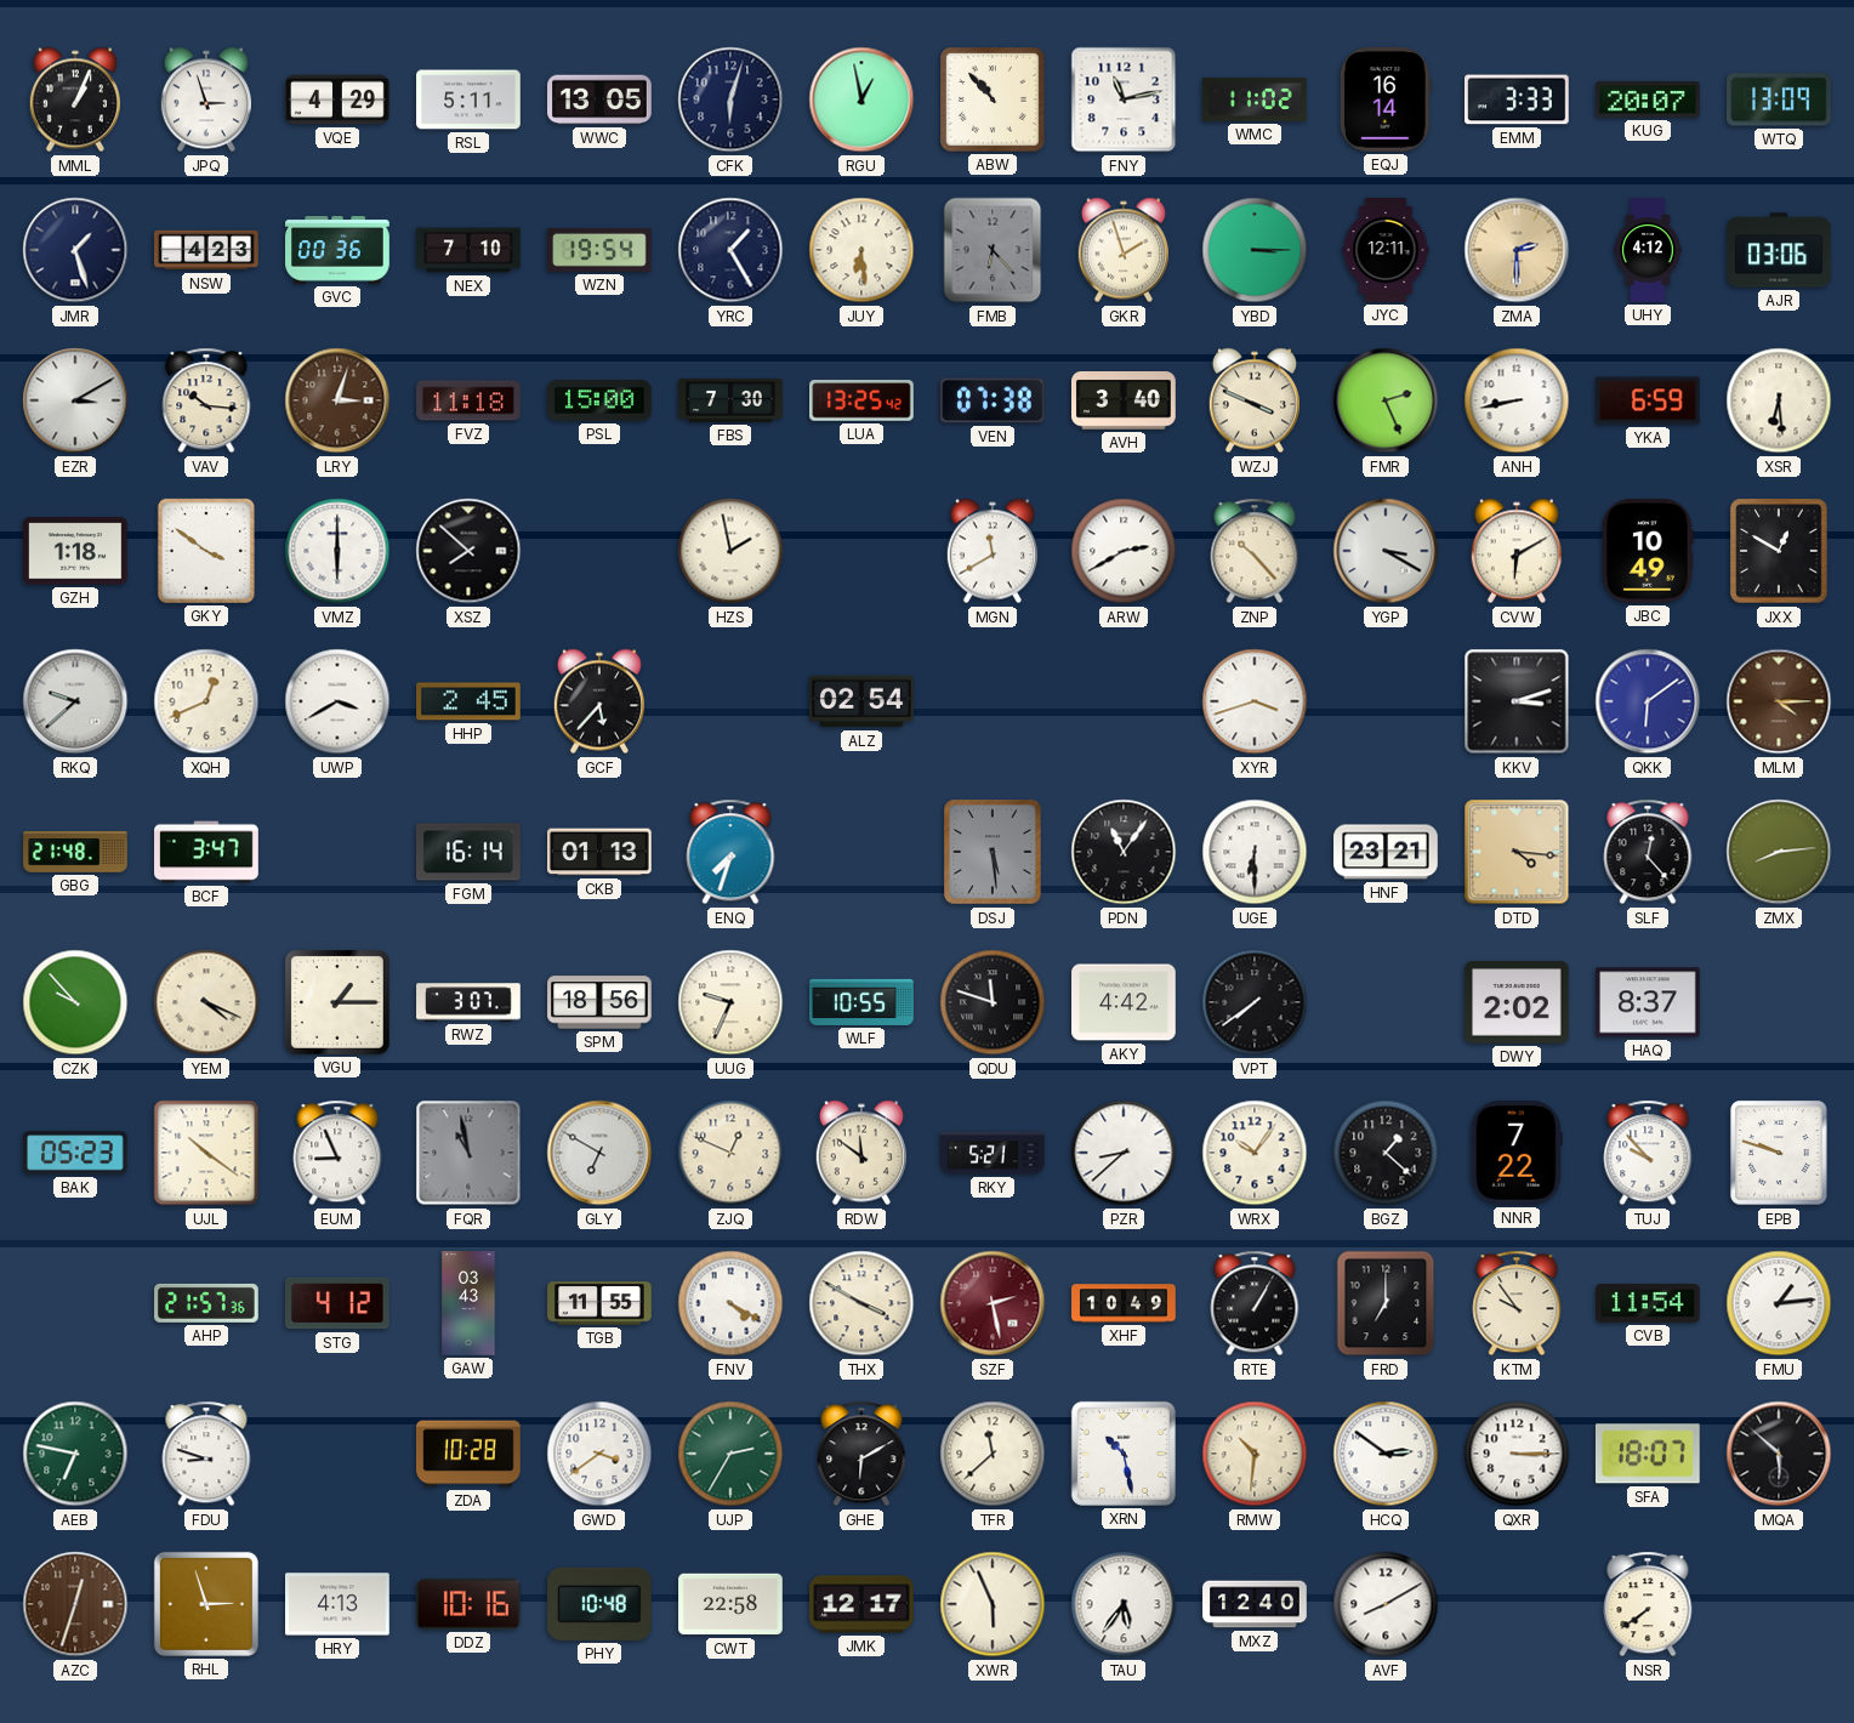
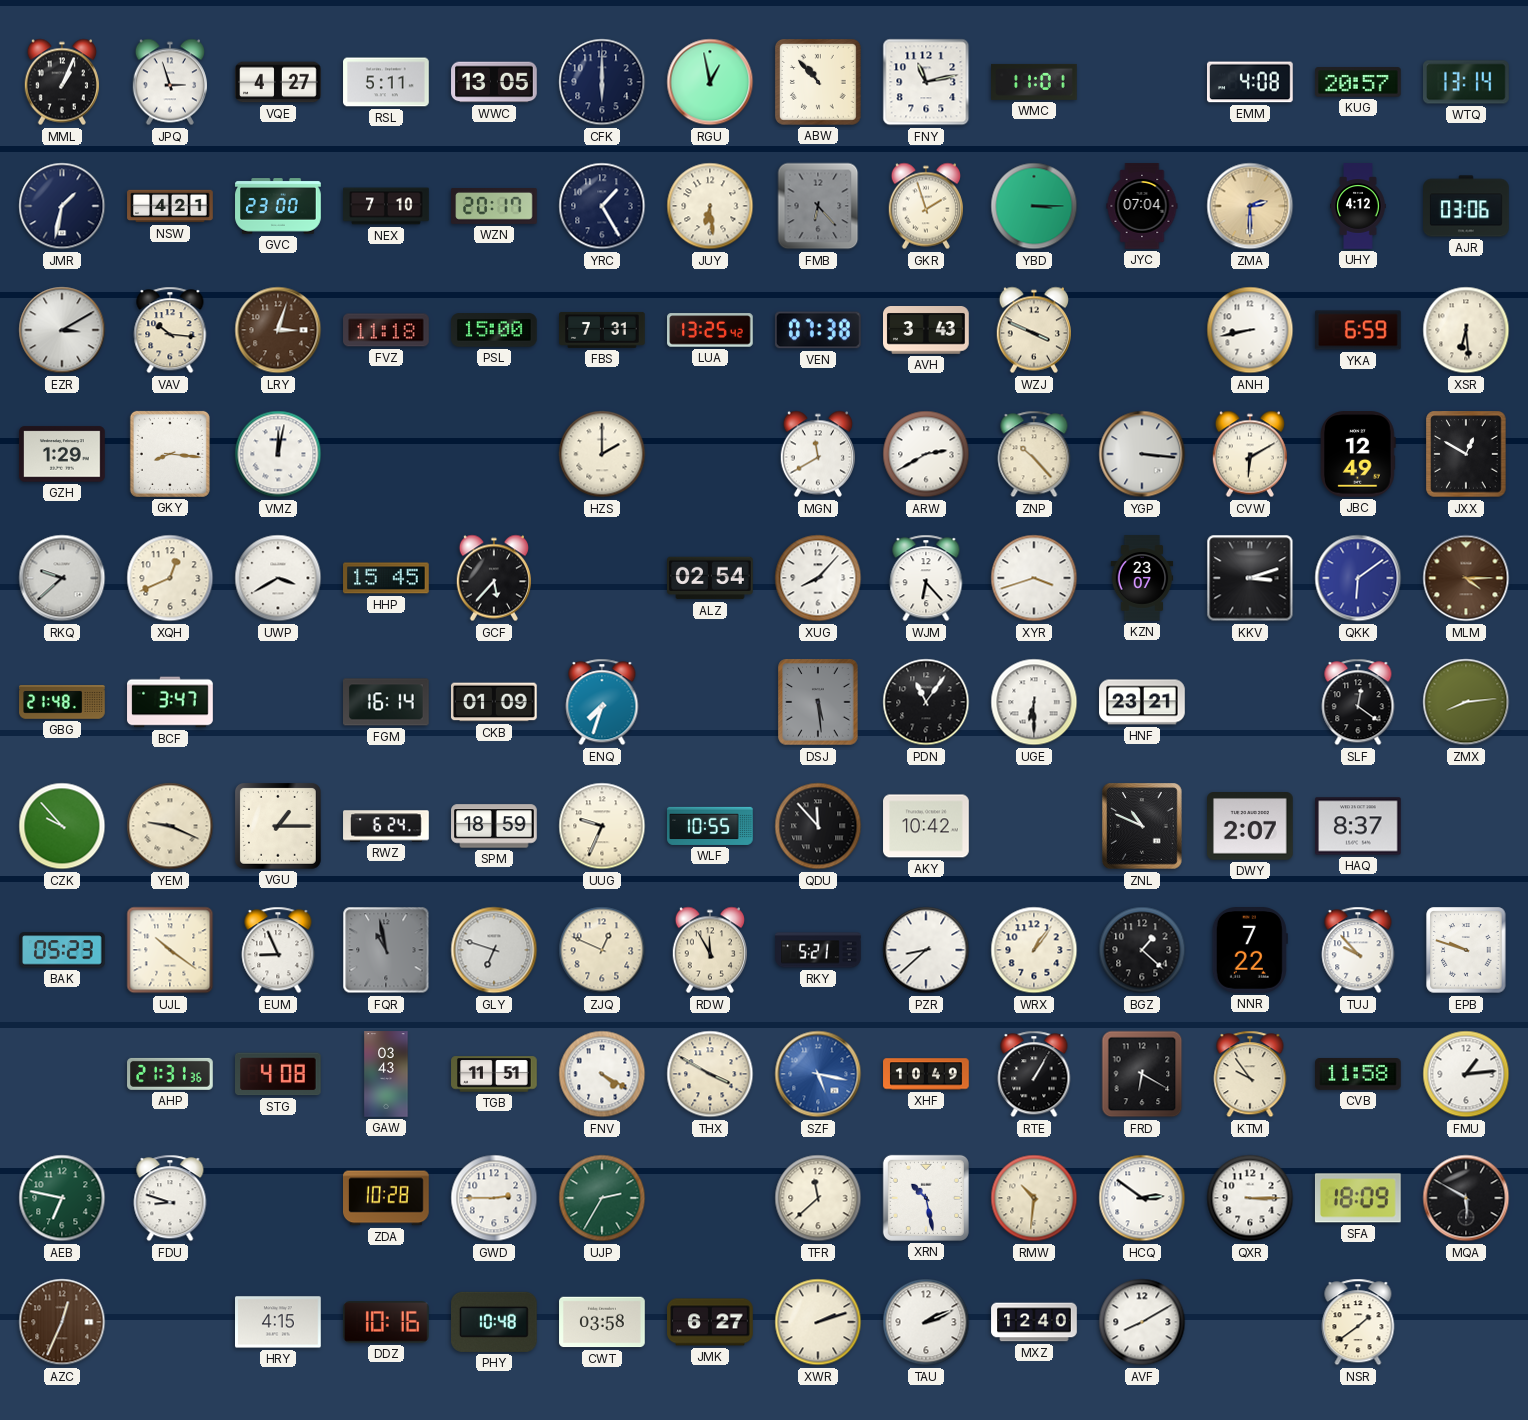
VQE: 4:29 -> 4:27 (278, 82)
CFK: 6:03 -> 6:00 (602, 82)
WMC: 11:02 -> 11:01 (1034, 82)
EQJ: 16:14 -> none (1386, 101)
EMM: 3:33 -> 4:08 (1251, 82)
KUG: 20:07 -> 20:57 (1359, 82)
WTQ: 13:09 -> 13:14 (1466, 82)
JMR: 1:27 -> 1:32 (62, 206)
NSW: 4:23 -> 4:21 (170, 206)
GVC: 00:36 -> 23:00 (278, 206)
WZN: 19:54 -> 20:17 (494, 207)
JYC: 12:11 -> 07:04 (1142, 206)
FBS: 7:30 -> 7:31 (602, 330)
AVH: 3:40 -> 3:43 (926, 331)
FMR: 2:26 -> none (1386, 400)
GZH: 1:18 -> 1:29 (62, 454)
GKY: 3:51 -> 8:16 (170, 454)
VMZ: 6:00 -> 12:02 (278, 454)
XSZ: 7:52 -> none (468, 551)
HZS: 1:58 -> 2:00 (602, 454)
YGP: 3:20 -> 3:16 (1142, 454)
JBC: 10:49 -> 12:49 (1358, 454)
HHP: 2:45 -> 15:45 (386, 578)
XUG: none -> 8:07 (818, 578)
WJM: none -> 6:23 (926, 578)
KZN: none -> 23:07 (1142, 578)
CKB: 01:13 -> 01:09 (495, 702)
DTD: 4:16 -> none (1517, 852)
SLF: 12:23 -> 12:21 (1358, 702)
YEM: 4:19 -> 9:19 (170, 826)
RWZ: 3:07 -> 6:24 (386, 826)
SPM: 18:56 -> 18:59 (494, 826)
QDU: 11:48 -> 11:53 (818, 826)
AKY: 4:42 -> 10:42 (926, 826)
VPT: 7:39 -> none (1255, 1002)
ZNL: none -> 10:49 (1142, 826)
DWY: 2:02 -> 2:07 (1250, 826)
GLY: 6:50 -> 6:48 (494, 950)
RDW: 11:51 -> 11:55 (709, 950)
WRX: 10:06 -> 1:06 (1034, 950)
AHP: 21:57 -> 21:31 (170, 1074)
STG: 4:12 -> 4:08 (279, 1074)
TGB: 11:55 -> 11:51 (494, 1074)
SZF: 2:28 -> 5:17 (818, 1074)
SZF dial: burgundy -> blue (818, 1074)
FRD: 7:00 -> 6:20 (1142, 1074)
CVB: 11:54 -> 11:58 (1359, 1075)
GWD: 3:39 -> 2:45 (494, 1198)
GHE: 6:10 -> none (861, 1454)
SFA: 18:07 -> 18:09 (1358, 1198)
MQA: 5:52 -> 5:50 (1466, 1198)
AZC: 12:33 -> 12:34 (62, 1322)
RHL: 2:57 -> none (206, 1604)
HRY: 4:13 -> 4:15 (278, 1322)
CWT: 22:58 -> 03:58 (602, 1322)
JMK: 12:17 -> 6:27 (710, 1322)
XWR: 5:56 -> 2:12 (818, 1322)
TAU: 5:36 -> 2:11 (926, 1322)
NSR: 7:39 -> 1:39 (1358, 1322)
